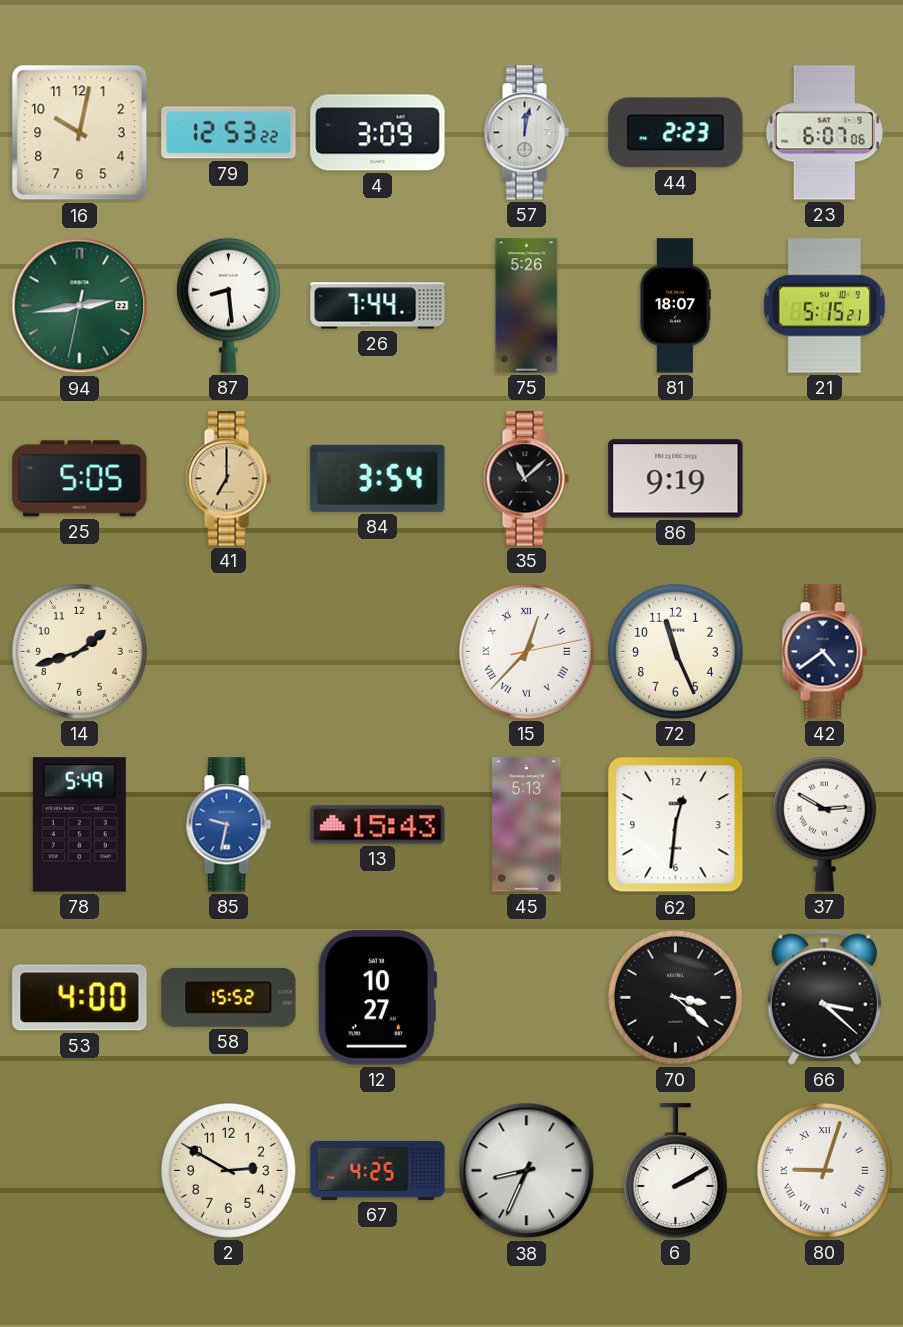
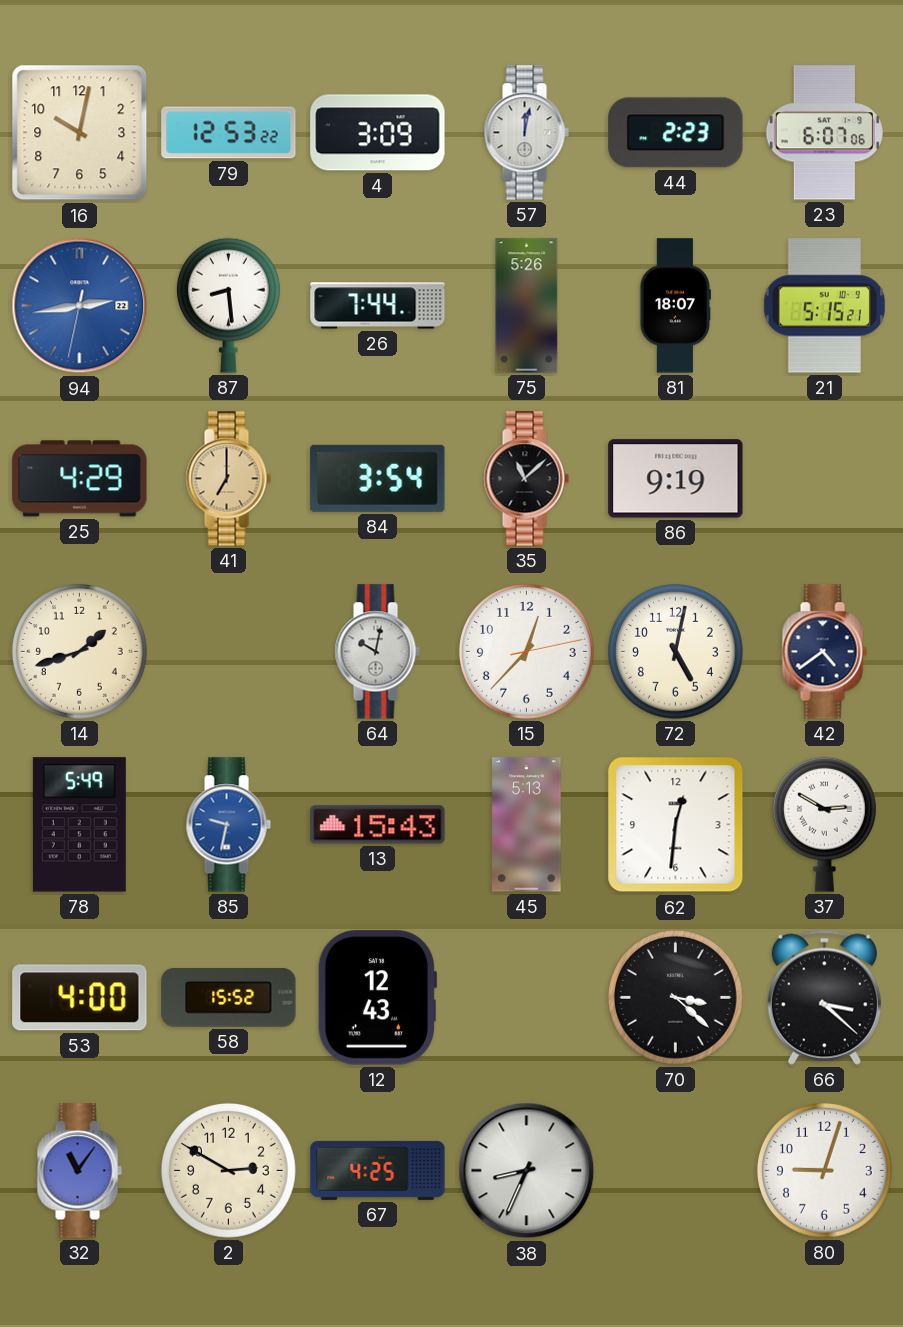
94 dial: green -> blue (80, 306)
25: 5:05 -> 4:29 (80, 479)
64: none -> 10:02 (377, 652)
15 numerals: Roman -> Arabic (526, 651)
72: 11:26 -> 5:02 (675, 651)
12: 10:27 -> 12:43 (377, 998)
32: none -> 11:06 (79, 1171)
6: 2:10 -> none (675, 1171)
80 numerals: Roman -> Arabic (824, 1170)
